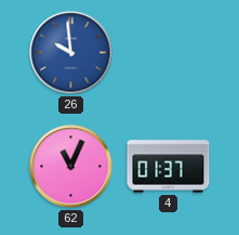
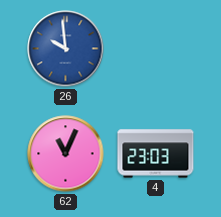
4: 01:37 -> 23:03 (156, 154)
